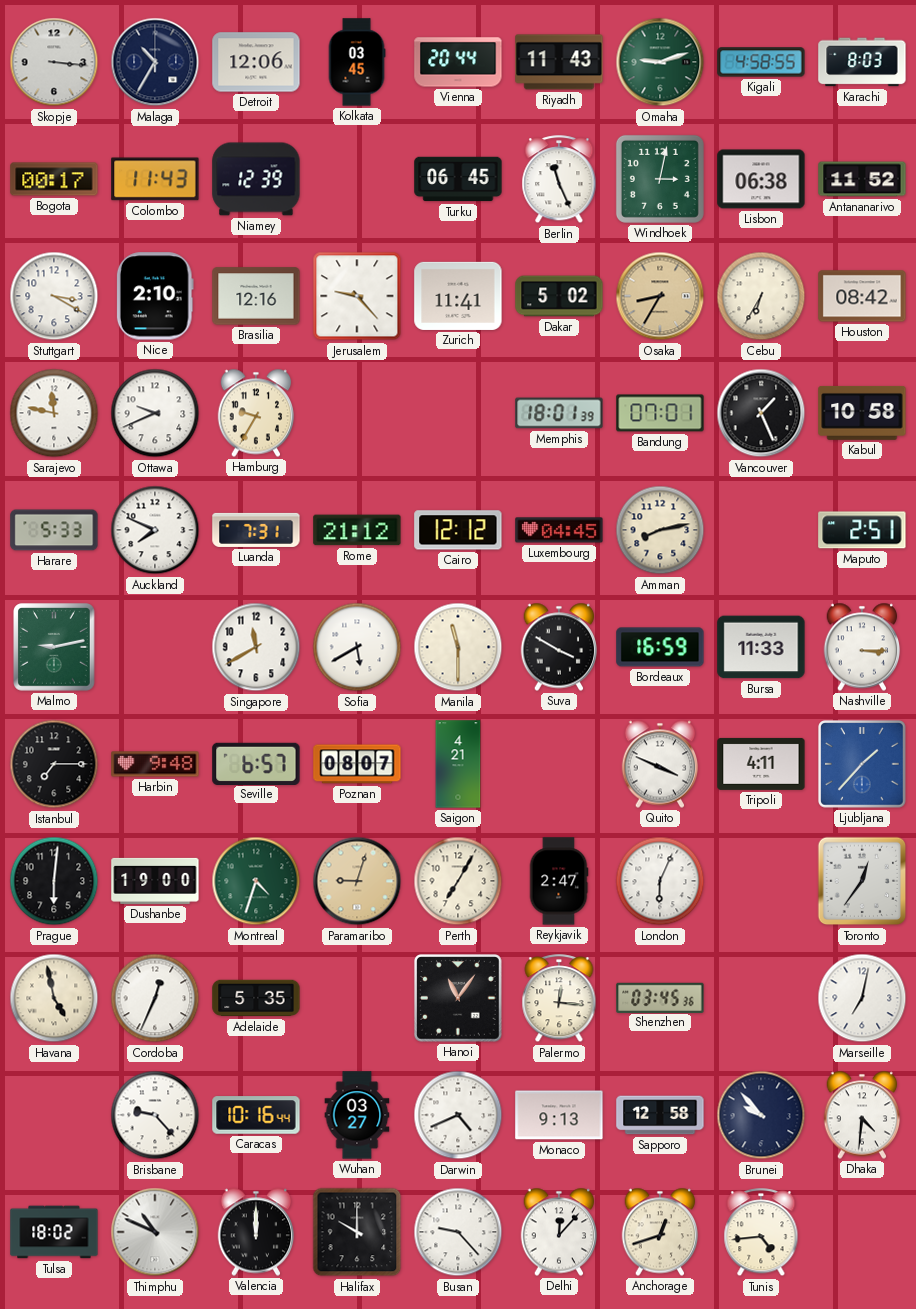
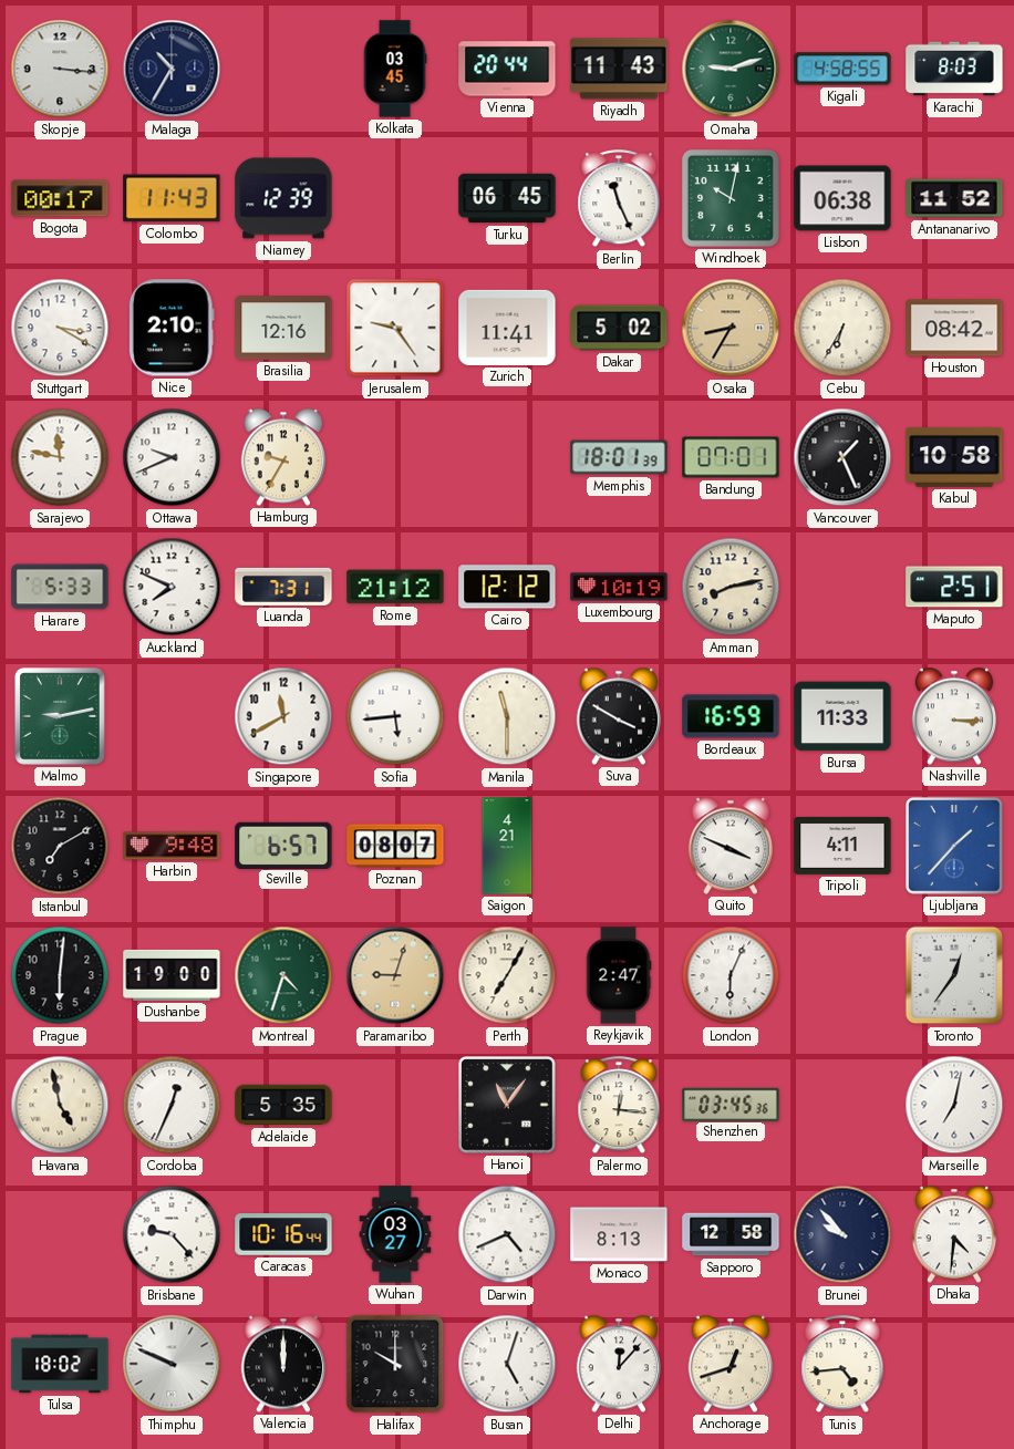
Detroit: 12:06 -> none (256, 62)
Windhoek: 3:02 -> 10:02 (731, 198)
Jerusalem: 9:23 -> 9:24 (395, 328)
Luxembourg: 04:45 -> 10:19 (619, 587)
Sofia: 5:40 -> 5:44 (395, 716)
Istanbul: 7:15 -> 7:10 (60, 846)
Monaco: 9:13 -> 8:13 (619, 1234)
Thimphu: 10:49 -> 9:49 (172, 1364)
Busan: 9:23 -> 5:03 (507, 1364)
